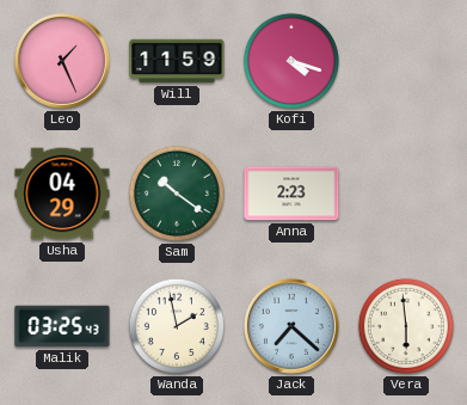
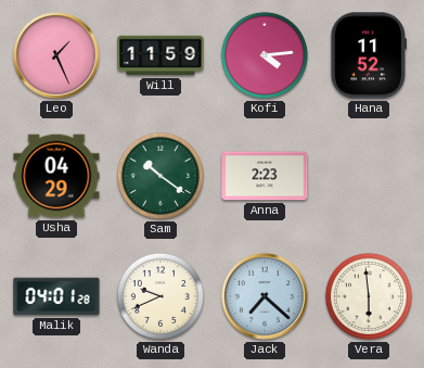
Kofi: 4:18 -> 4:14 (265, 55)
Hana: none -> 11:52 (368, 55)
Malik: 03:25 -> 04:01 (56, 296)
Wanda: 1:58 -> 9:41 (160, 296)
